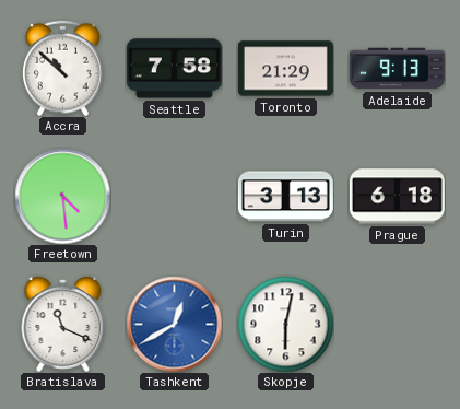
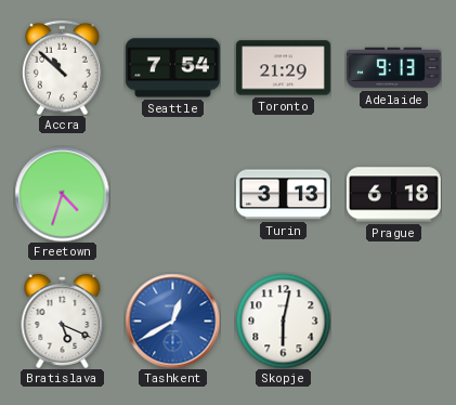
Seattle: 7:58 -> 7:54 (172, 68)
Freetown: 4:29 -> 4:33 (62, 194)
Bratislava: 11:19 -> 5:19 (63, 322)
